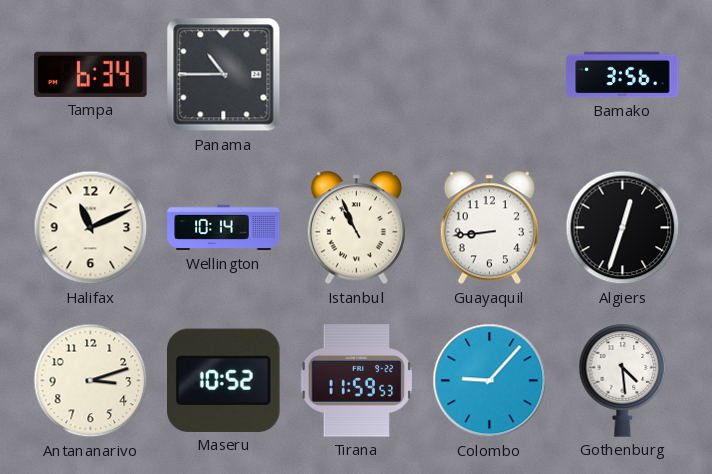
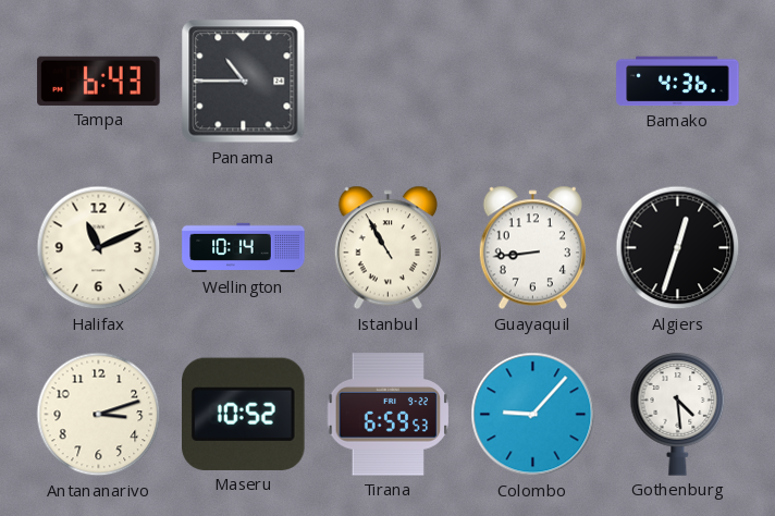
Tampa: 6:34 -> 6:43 (99, 81)
Bamako: 3:56 -> 4:36 (678, 82)
Istanbul: 10:56 -> 10:55 (387, 248)
Tirana: 11:59 -> 6:59 (389, 415)
